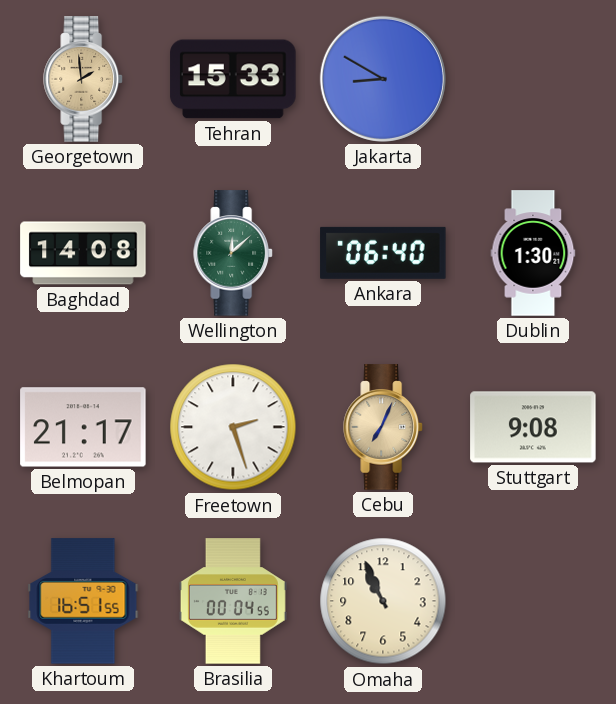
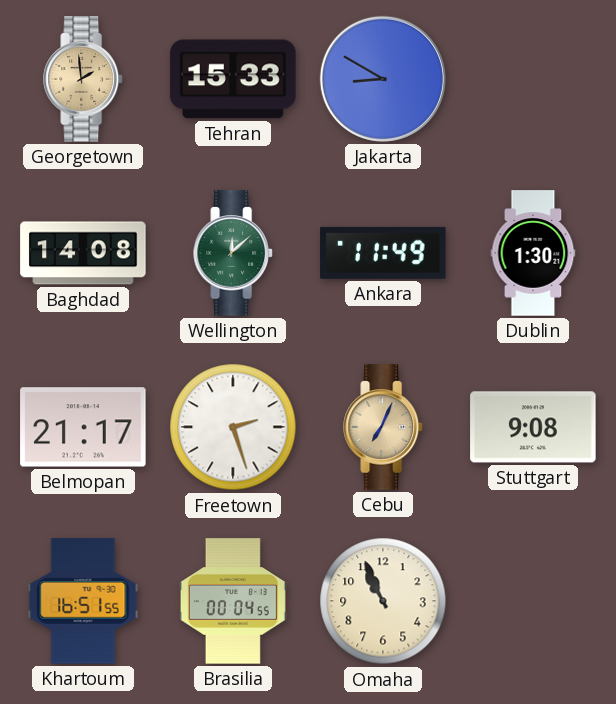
Ankara: 06:40 -> 11:49 (383, 253)
